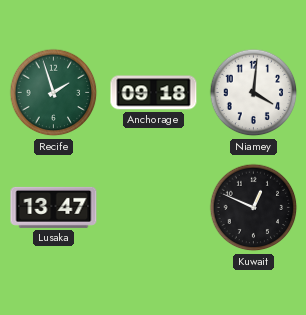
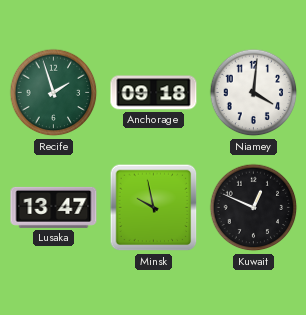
Minsk: none -> 9:58 (154, 208)
